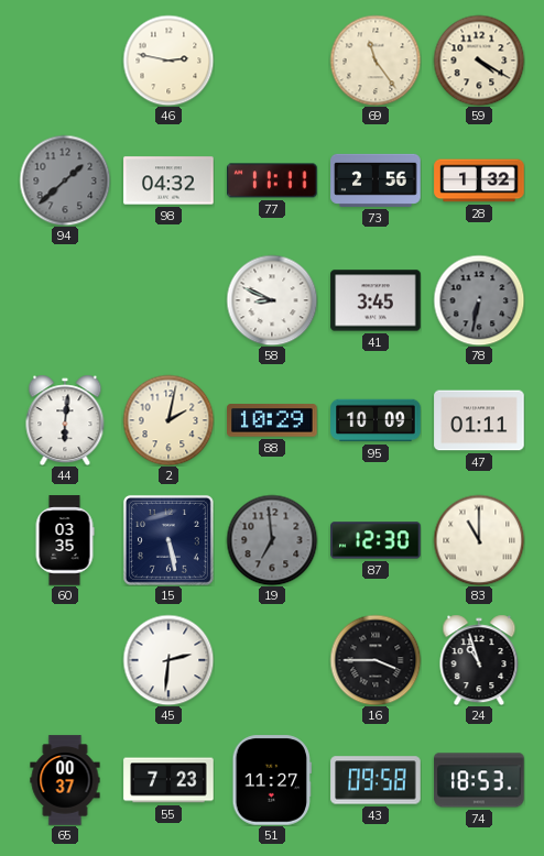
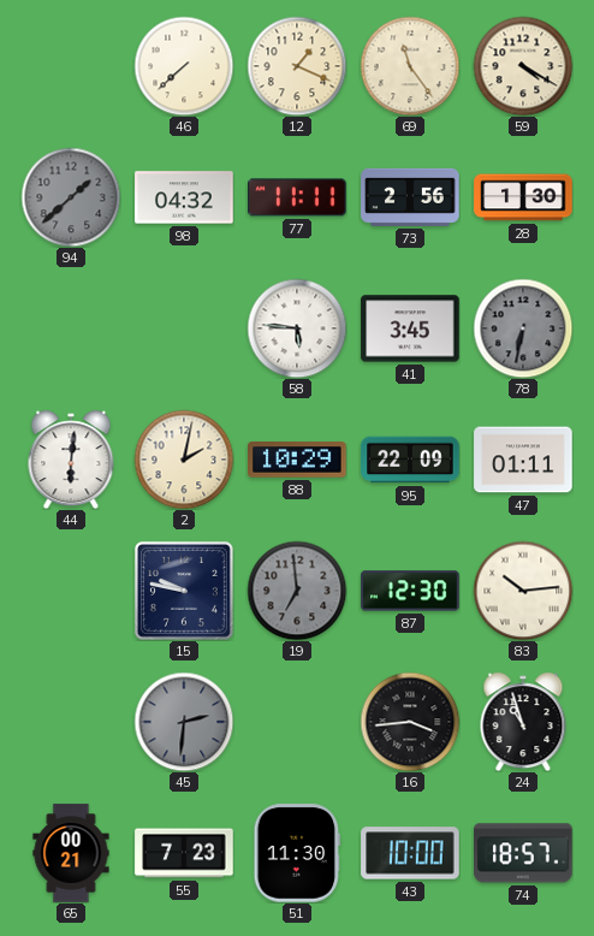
46: 2:47 -> 7:38 (184, 66)
12: none -> 1:19 (297, 66)
28: 1:32 -> 1:30 (523, 197)
58: 8:49 -> 5:46 (297, 328)
95: 10:09 -> 22:09 (410, 460)
60: 03:35 -> none (65, 540)
15: 5:28 -> 9:47 (184, 591)
83: 11:00 -> 10:14 (523, 591)
45 dial: white -> grey (184, 722)
16: 3:45 -> 3:44 (410, 722)
65: 00:37 -> 00:21 (71, 853)
51: 11:27 -> 11:30 (296, 853)
43: 09:58 -> 10:00 (410, 853)
74: 18:53 -> 18:57 (523, 853)
